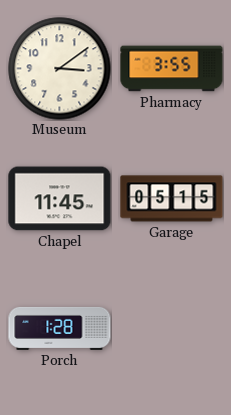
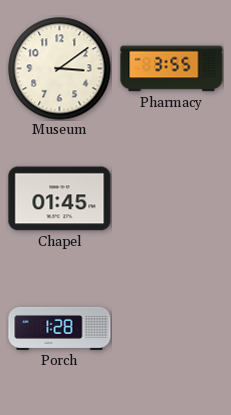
Chapel: 11:45 -> 01:45 (60, 199)
Garage: 05:15 -> none (172, 199)
